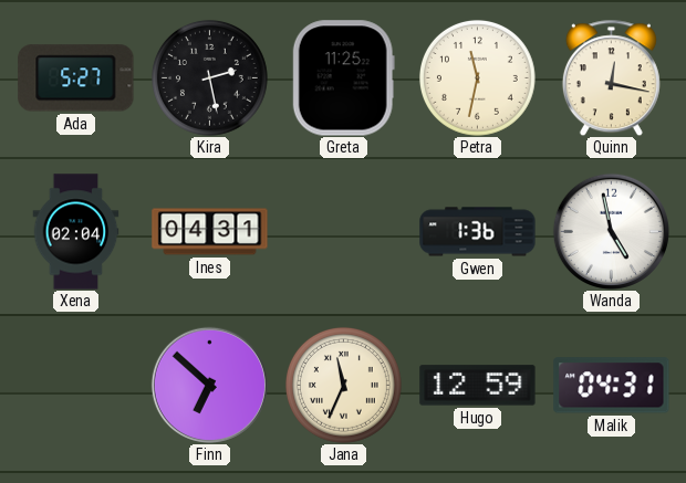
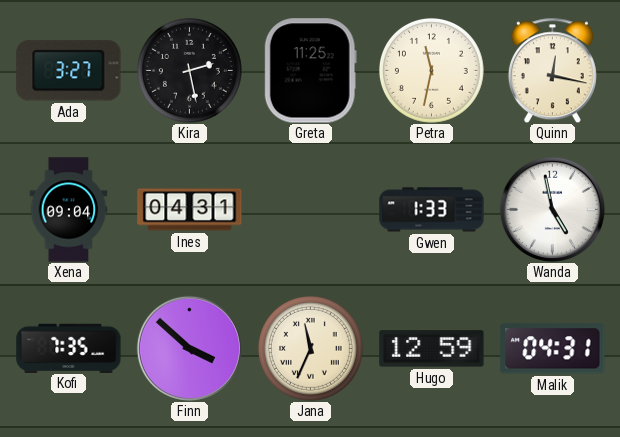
Ada: 5:27 -> 3:27 (69, 71)
Xena: 02:04 -> 09:04 (69, 210)
Gwen: 1:36 -> 1:33 (432, 210)
Kofi: none -> 7:35 (69, 348)
Finn: 6:52 -> 3:52 (189, 348)
